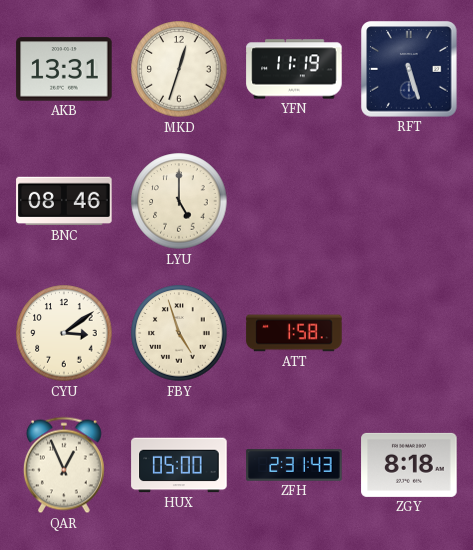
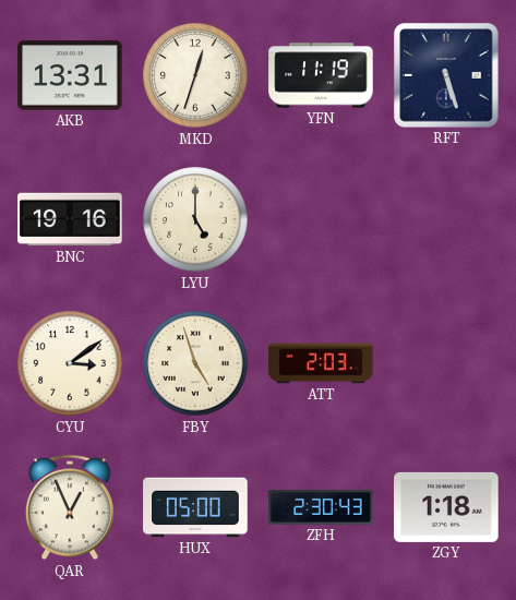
BNC: 08:46 -> 19:16 (70, 219)
ATT: 1:58 -> 2:03 (321, 363)
ZFH: 2:31 -> 2:30 (321, 507)
ZGY: 8:18 -> 1:18 (446, 507)
